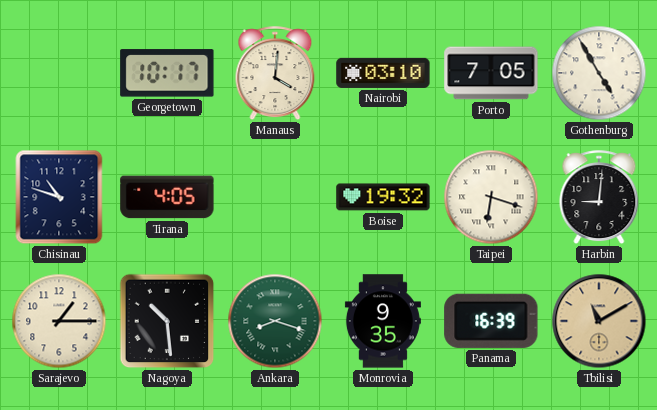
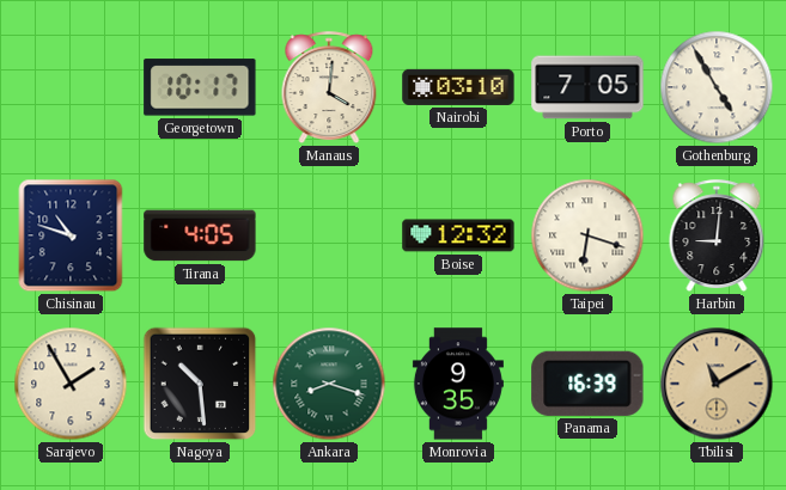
Boise: 19:32 -> 12:32 (458, 235)
Sarajevo: 1:15 -> 1:55 (71, 384)
